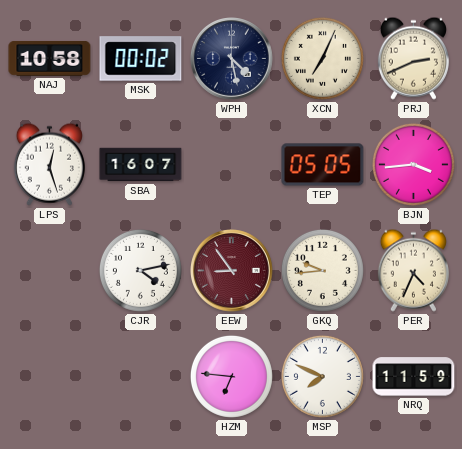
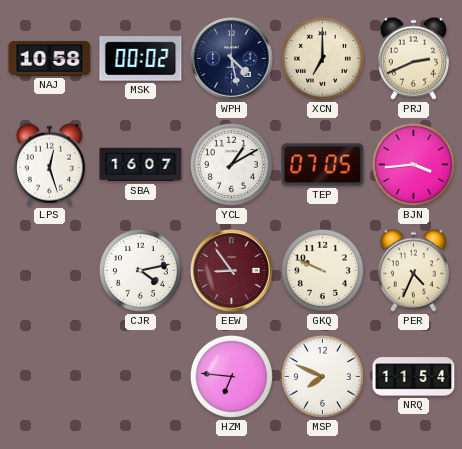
XCN: 7:04 -> 7:00 (322, 58)
YCL: none -> 1:10 (231, 164)
TEP: 05:05 -> 07:05 (323, 165)
GKQ: 9:44 -> 9:49 (322, 270)
NRQ: 11:59 -> 11:54 (414, 377)
